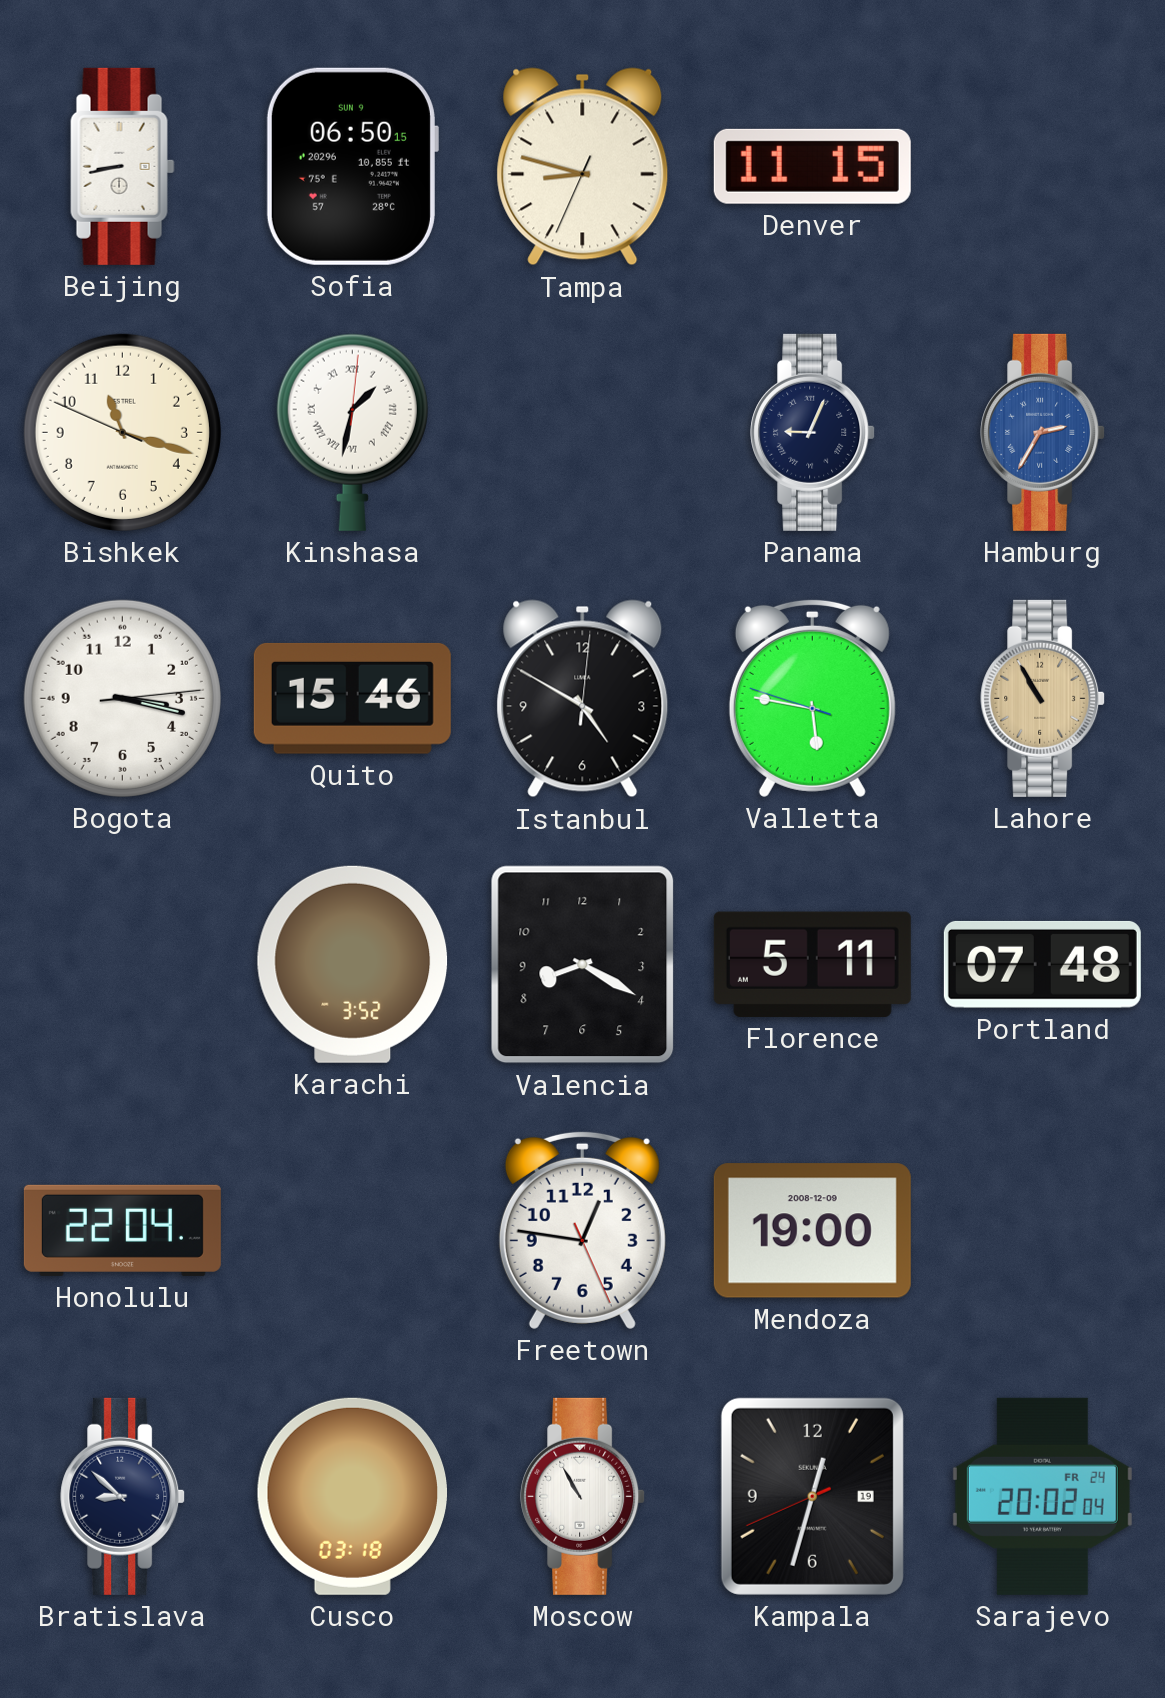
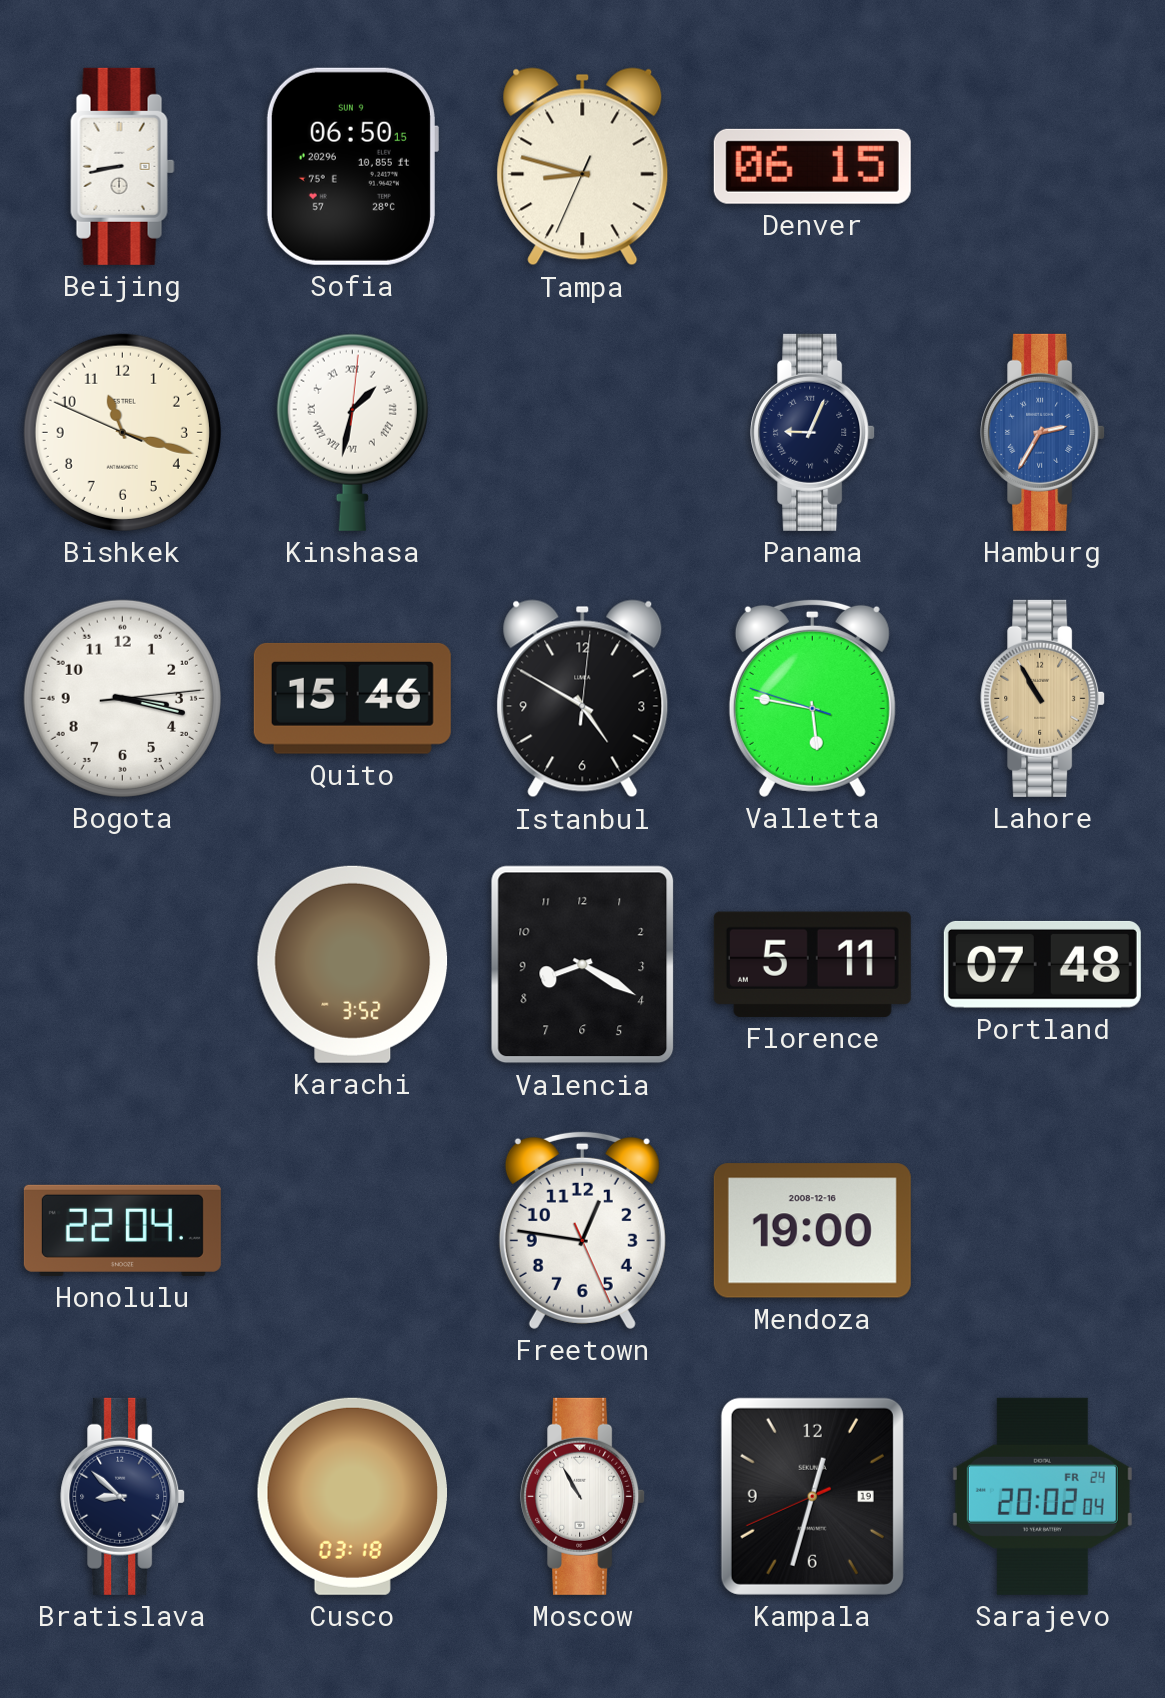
Denver: 11:15 -> 06:15 (812, 166)
Mendoza date: 2008-12-09 -> 2008-12-16 (812, 1231)
